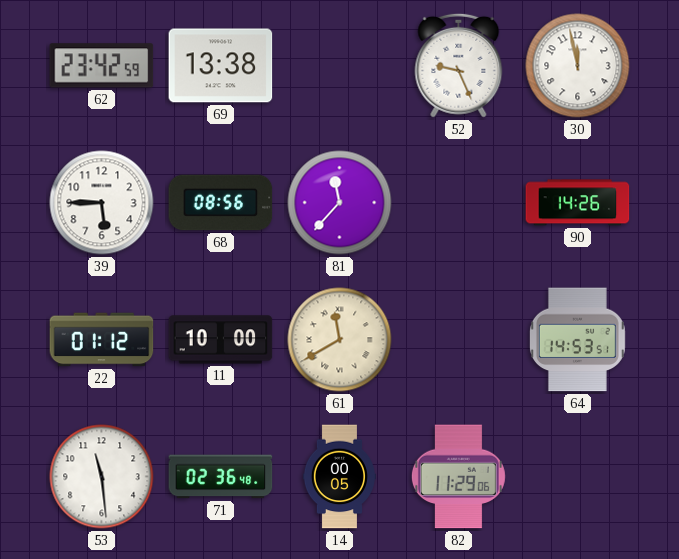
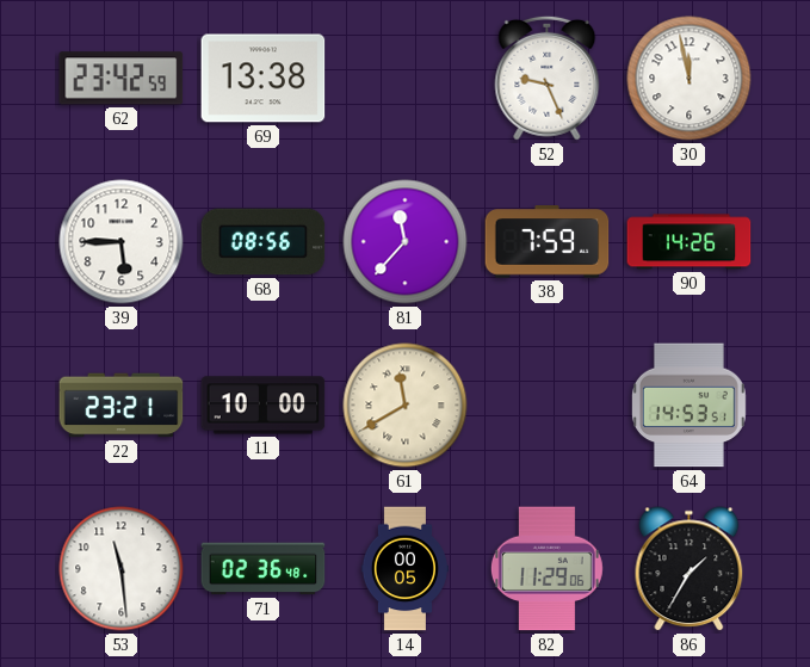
38: none -> 7:59 (548, 242)
22: 01:12 -> 23:21 (122, 406)
86: none -> 1:35 (690, 569)
